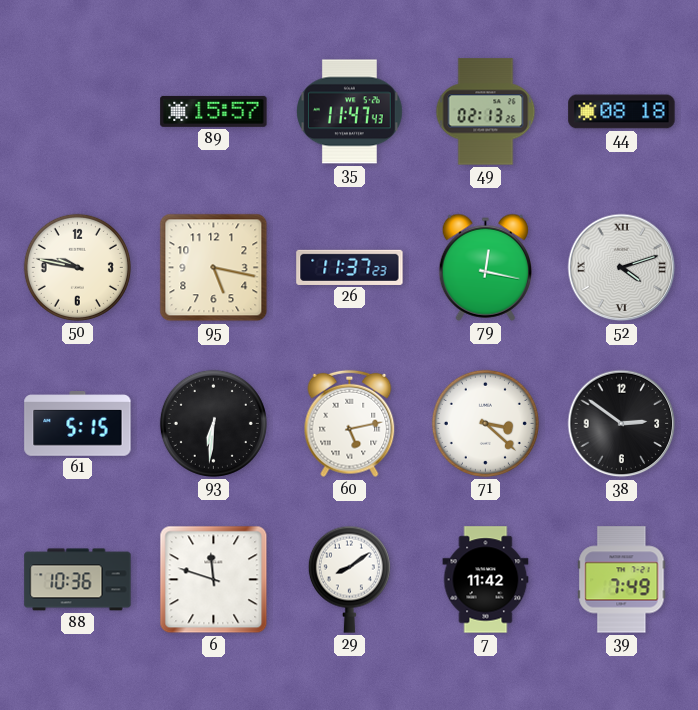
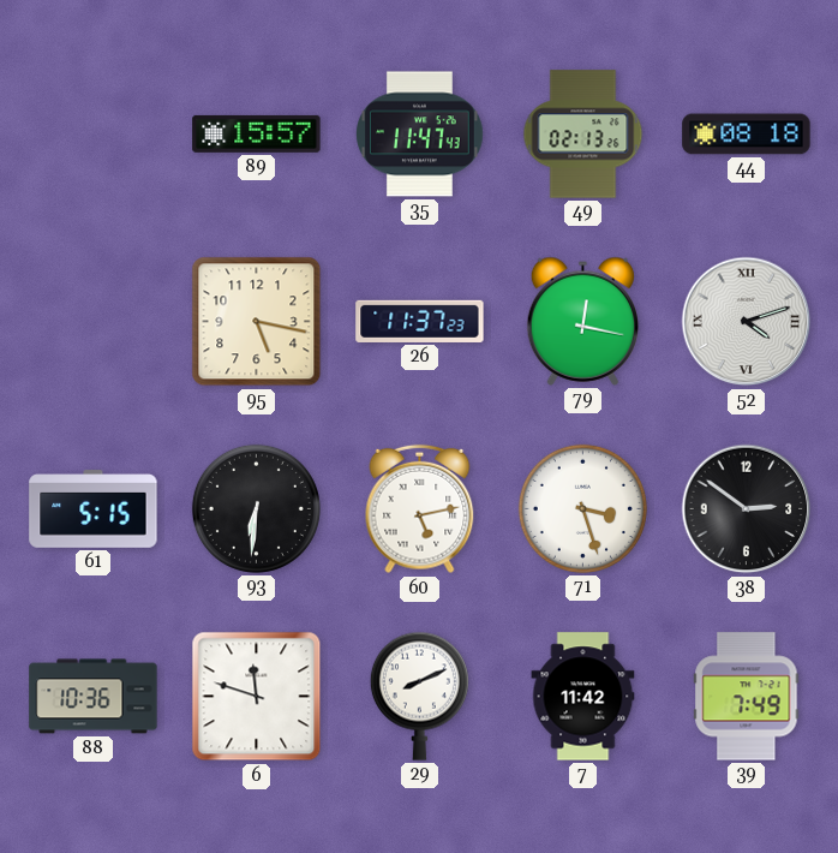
50: 9:47 -> none (77, 267)
71: 3:22 -> 3:27 (582, 508)
29: 8:09 -> 8:11 (419, 696)
